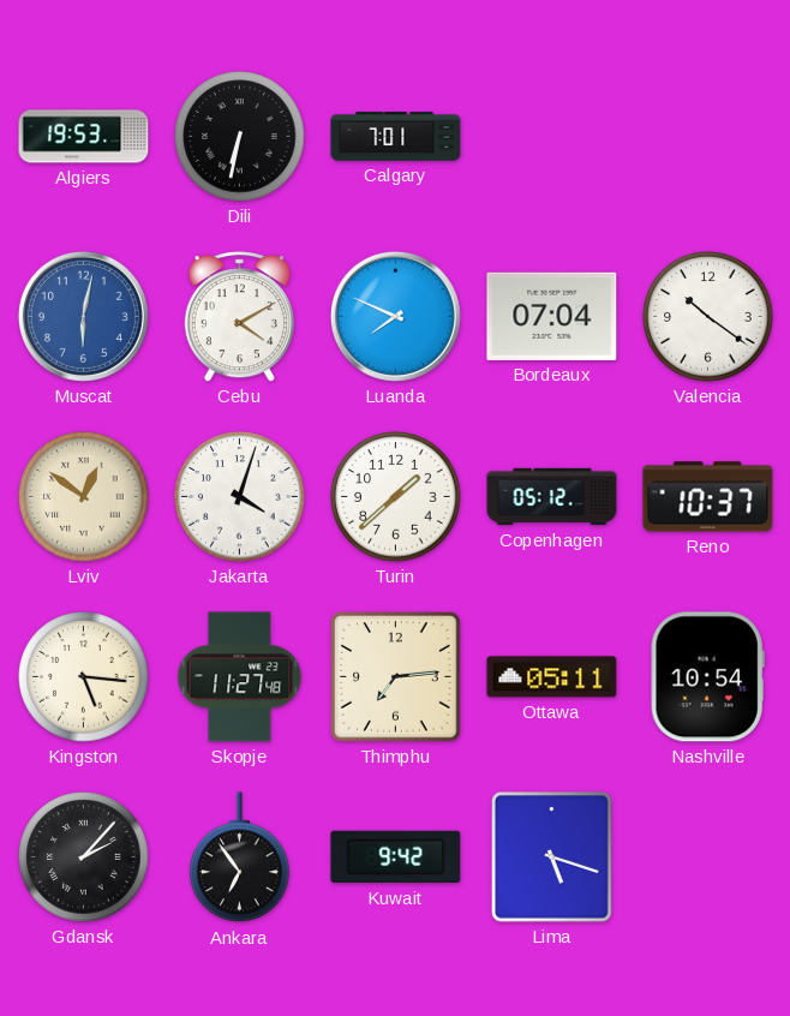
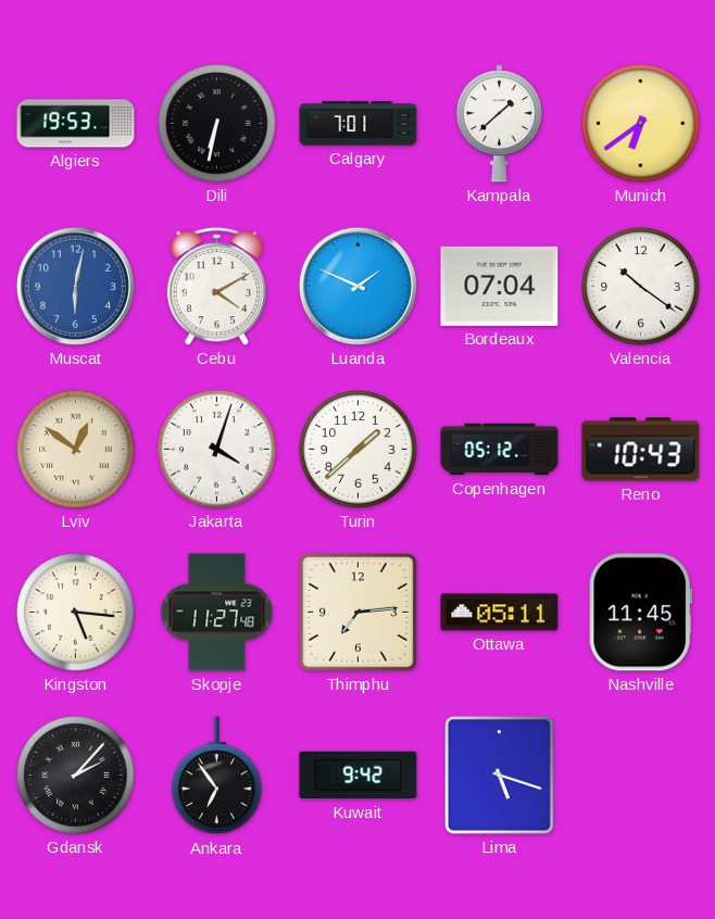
Kampala: none -> 1:38 (499, 124)
Munich: none -> 6:39 (641, 124)
Luanda: 7:49 -> 1:49 (357, 286)
Reno: 10:37 -> 10:43 (641, 450)
Nashville: 10:54 -> 11:45 (640, 613)
